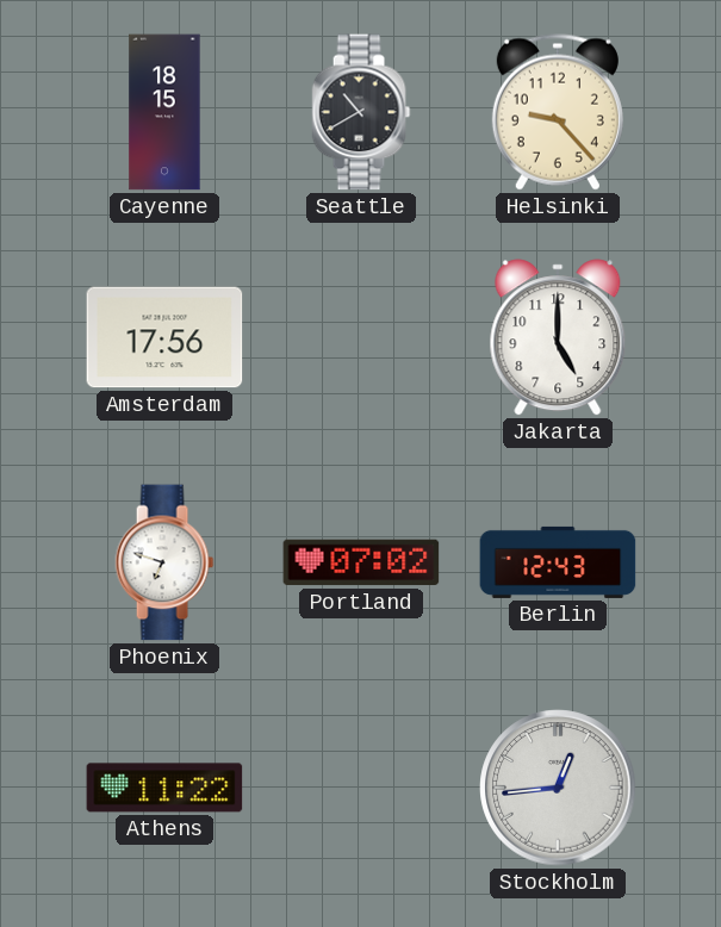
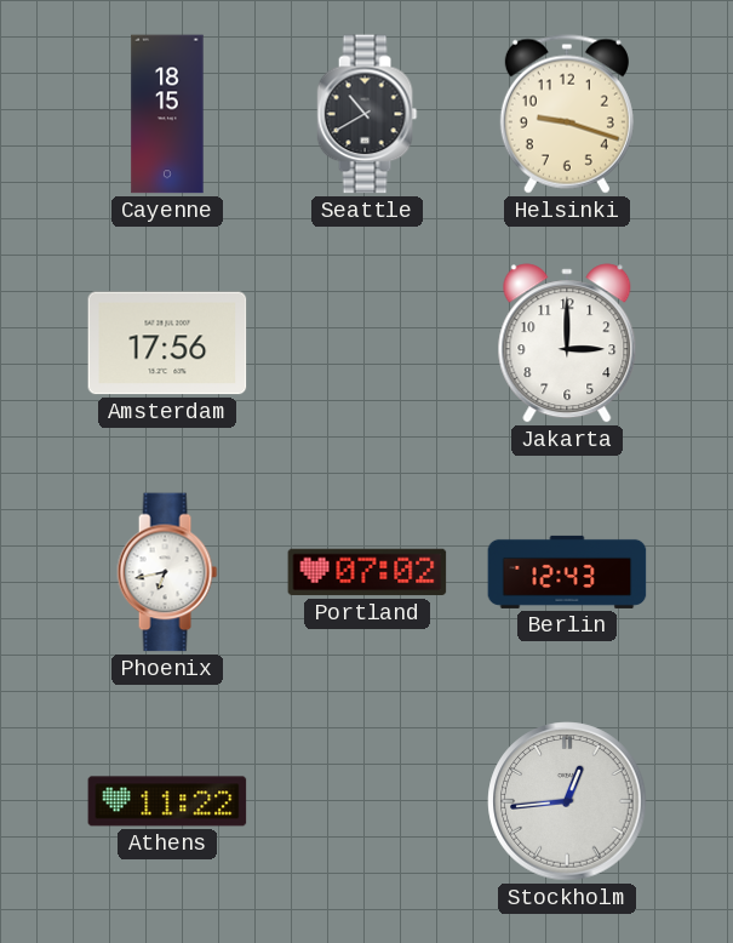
Helsinki: 9:23 -> 9:18 (567, 114)
Jakarta: 5:00 -> 3:00 (567, 343)
Phoenix: 6:48 -> 6:43 (167, 572)
